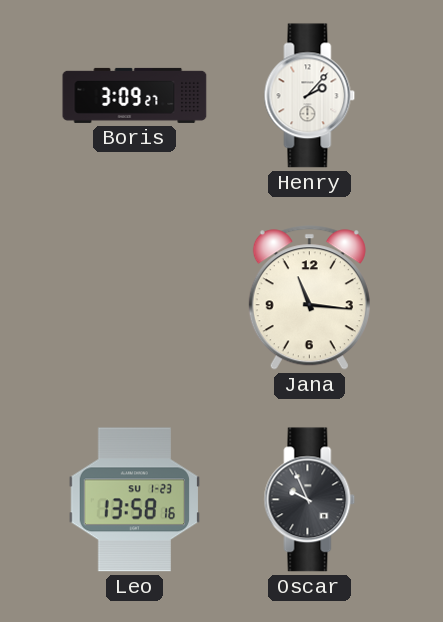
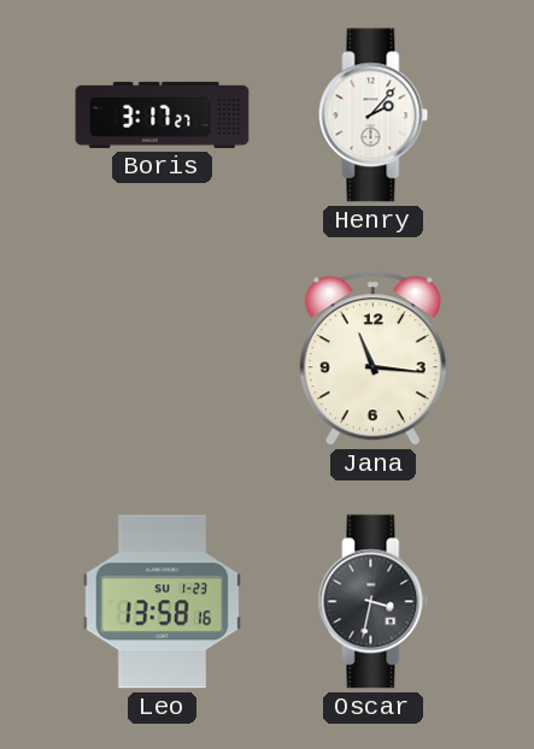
Boris: 3:09 -> 3:17 (163, 114)
Oscar: 9:56 -> 3:32 (374, 602)
